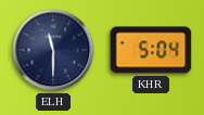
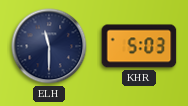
KHR: 5:04 -> 5:03 (139, 46)
